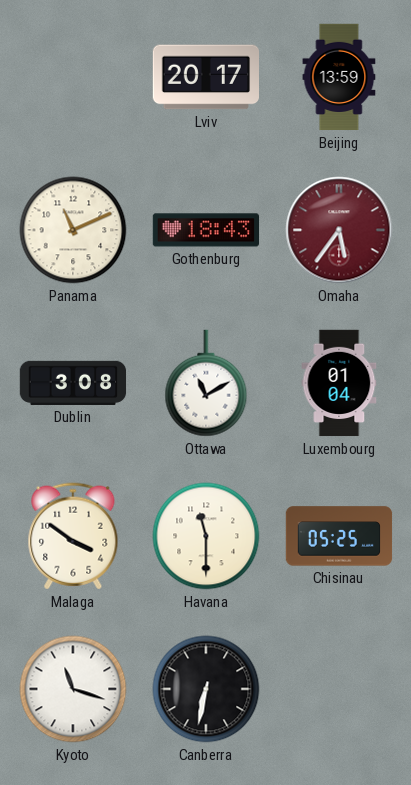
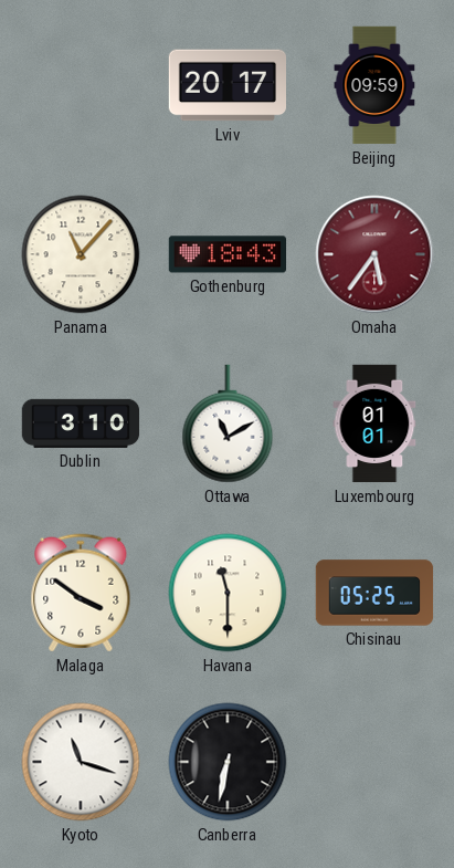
Beijing: 13:59 -> 09:59 (374, 85)
Panama: 11:11 -> 11:07 (81, 254)
Dublin: 3:08 -> 3:10 (81, 423)
Luxembourg: 01:04 -> 01:01 (374, 423)
